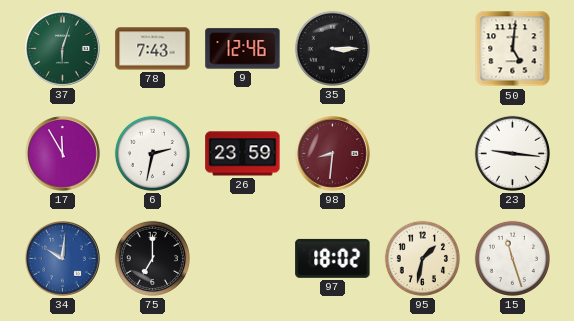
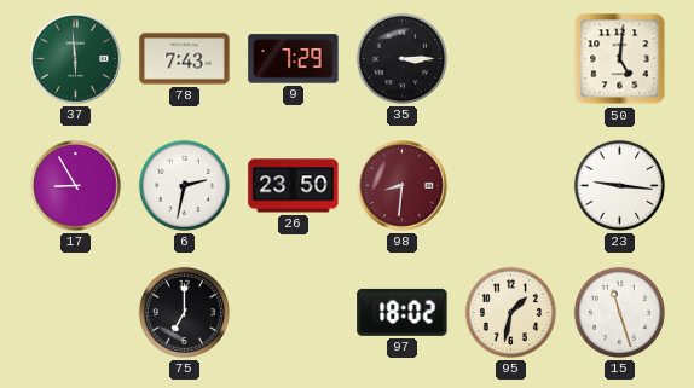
37: 6:03 -> 5:59 (76, 59)
9: 12:46 -> 7:29 (294, 59)
17: 11:55 -> 8:55 (76, 186)
26: 23:59 -> 23:50 (294, 186)
34: 10:01 -> none (63, 259)
